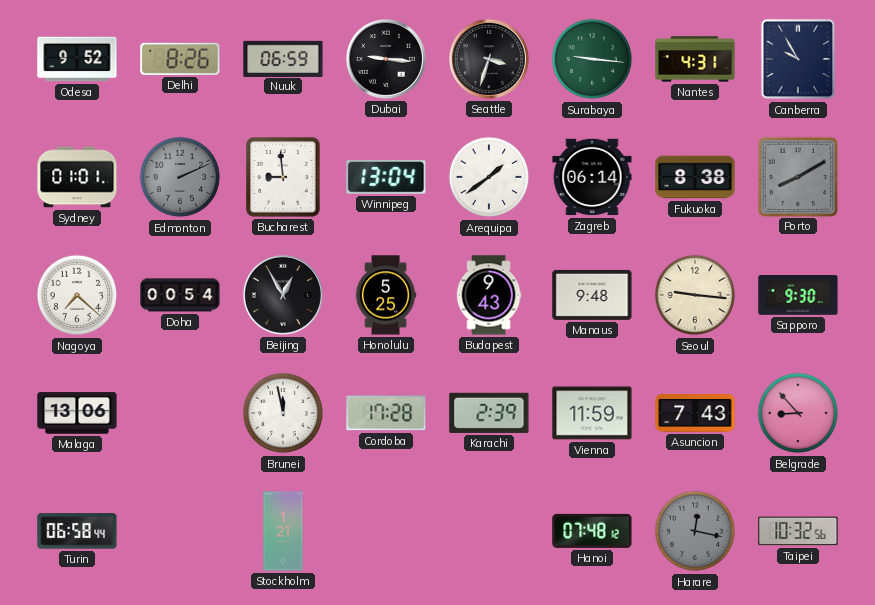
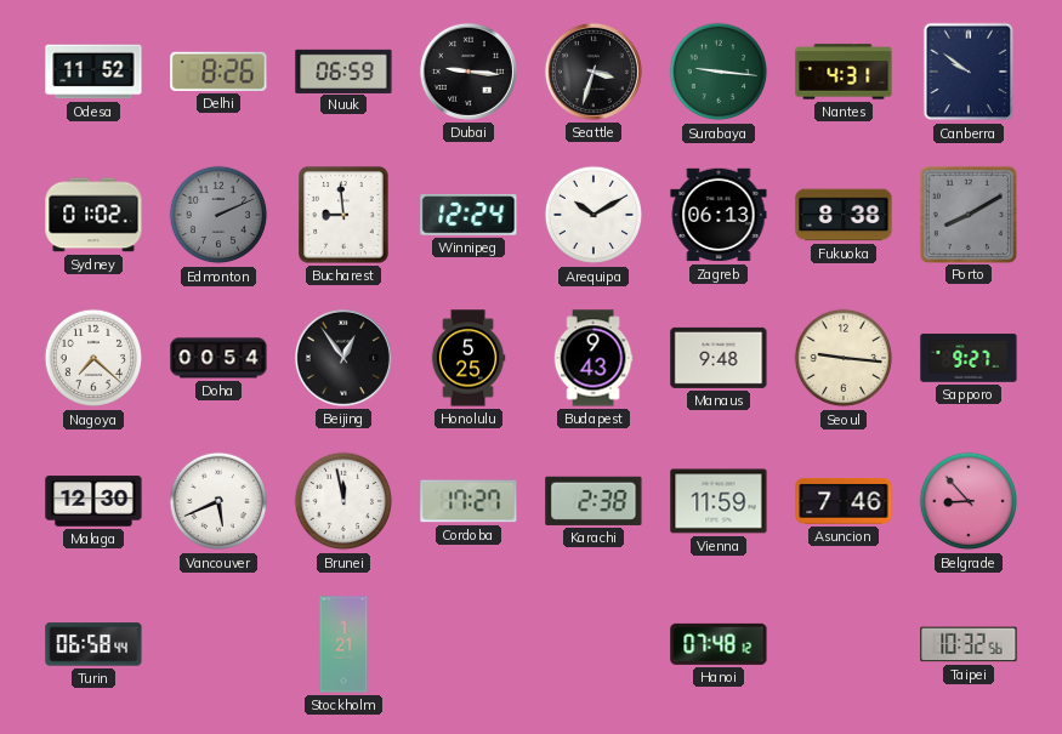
Odesa: 9:52 -> 11:52 (93, 72)
Canberra: 9:55 -> 9:51 (969, 72)
Sydney: 01:01 -> 01:02 (93, 215)
Winnipeg: 13:04 -> 12:24 (468, 215)
Arequipa: 1:39 -> 10:10 (594, 215)
Zagreb: 06:14 -> 06:13 (719, 215)
Beijing: 12:55 -> 12:54 (343, 358)
Sapporo: 9:30 -> 9:27 (969, 358)
Malaga: 13:06 -> 12:30 (93, 501)
Vancouver: none -> 5:41 (218, 501)
Cordoba: 17:28 -> 17:27 (468, 501)
Karachi: 2:39 -> 2:38 (594, 501)
Asuncion: 7:43 -> 7:46 (844, 502)
Harare: 12:17 -> none (695, 531)
